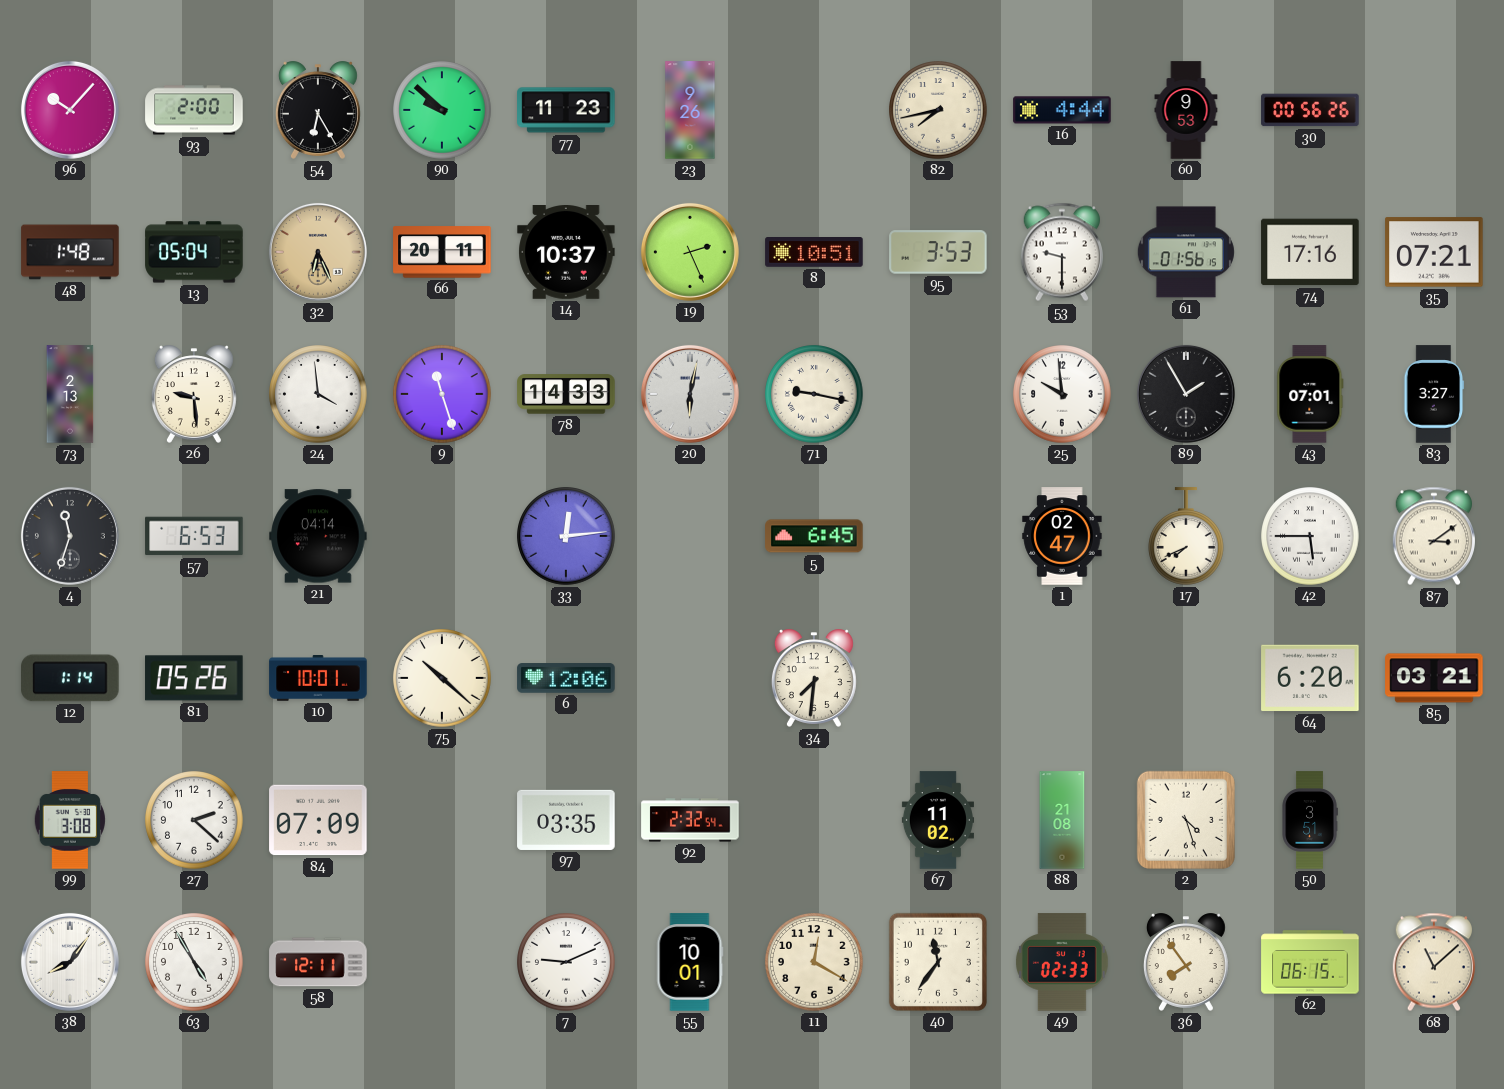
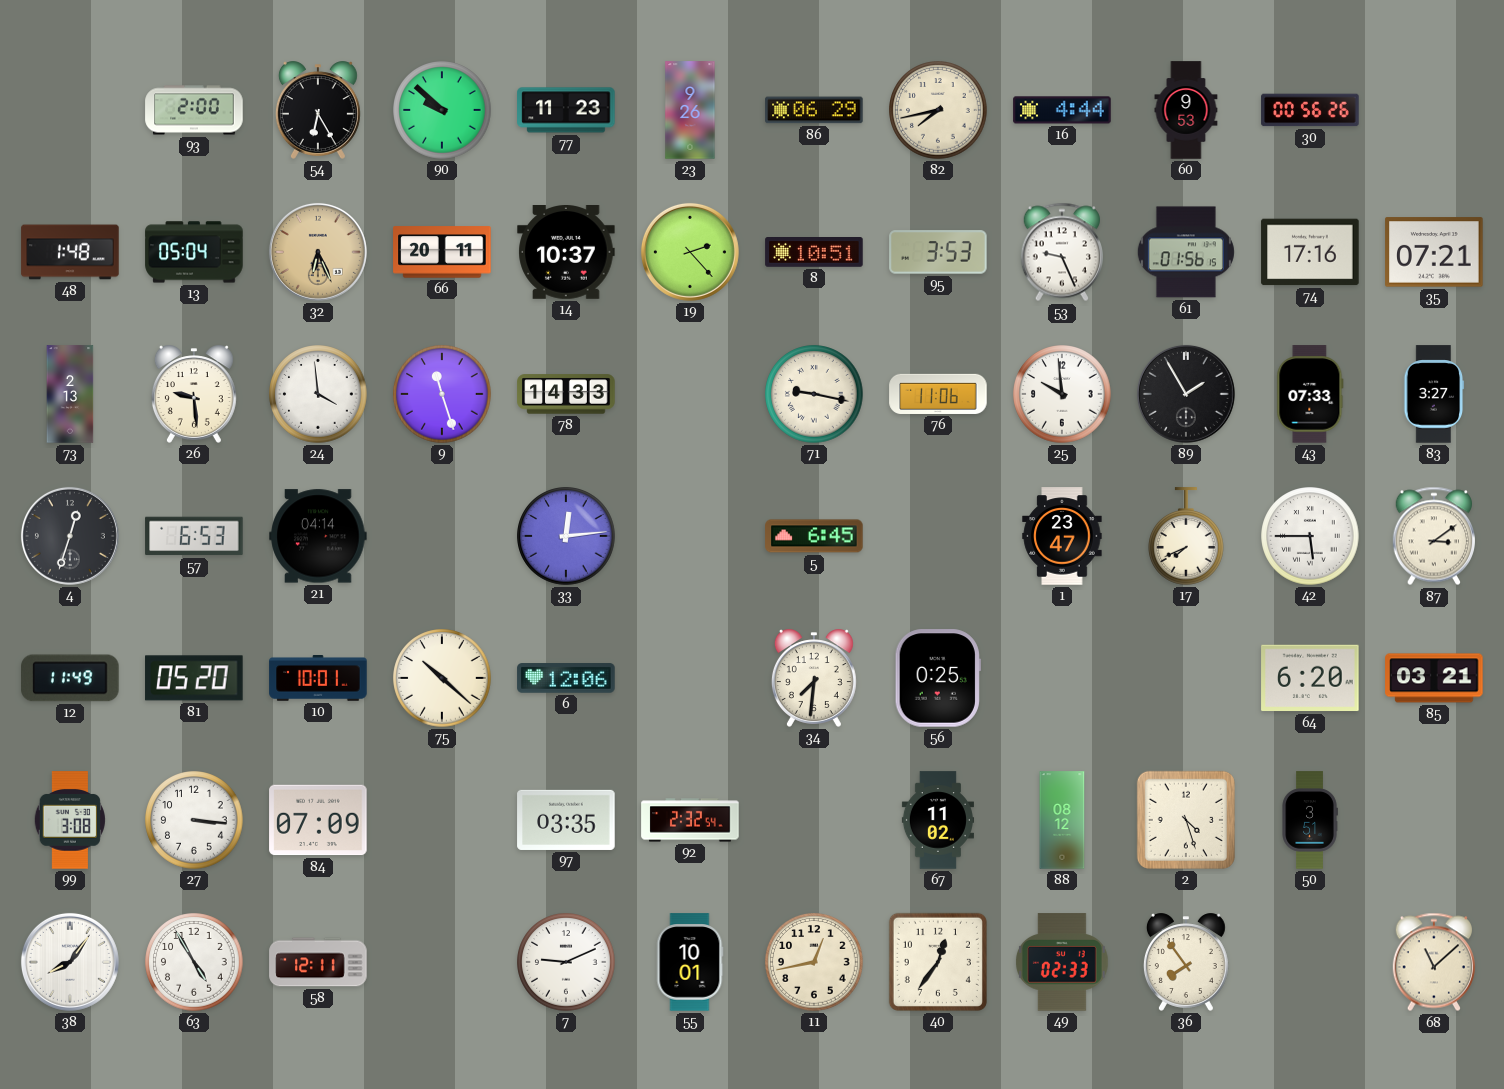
96: 10:07 -> none (70, 110)
86: none -> 06:29 (814, 110)
19: 2:26 -> 2:23 (690, 252)
53: 9:30 -> 9:26 (1061, 252)
20: 6:02 -> none (690, 394)
76: none -> 11:06 (938, 394)
43: 07:01 -> 07:33 (1310, 394)
4: 11:33 -> 12:33 (70, 536)
1: 02:47 -> 23:47 (1062, 536)
12: 1:14 -> 11:49 (70, 678)
81: 05:26 -> 05:20 (194, 678)
56: none -> 0:25 (938, 678)
27: 2:22 -> 3:16 (194, 820)
88: 21:08 -> 08:12 (1062, 820)
11: 12:20 -> 12:43 (814, 962)
40: 11:36 -> 12:36 (938, 962)
62: 06:15 -> none (1310, 962)
